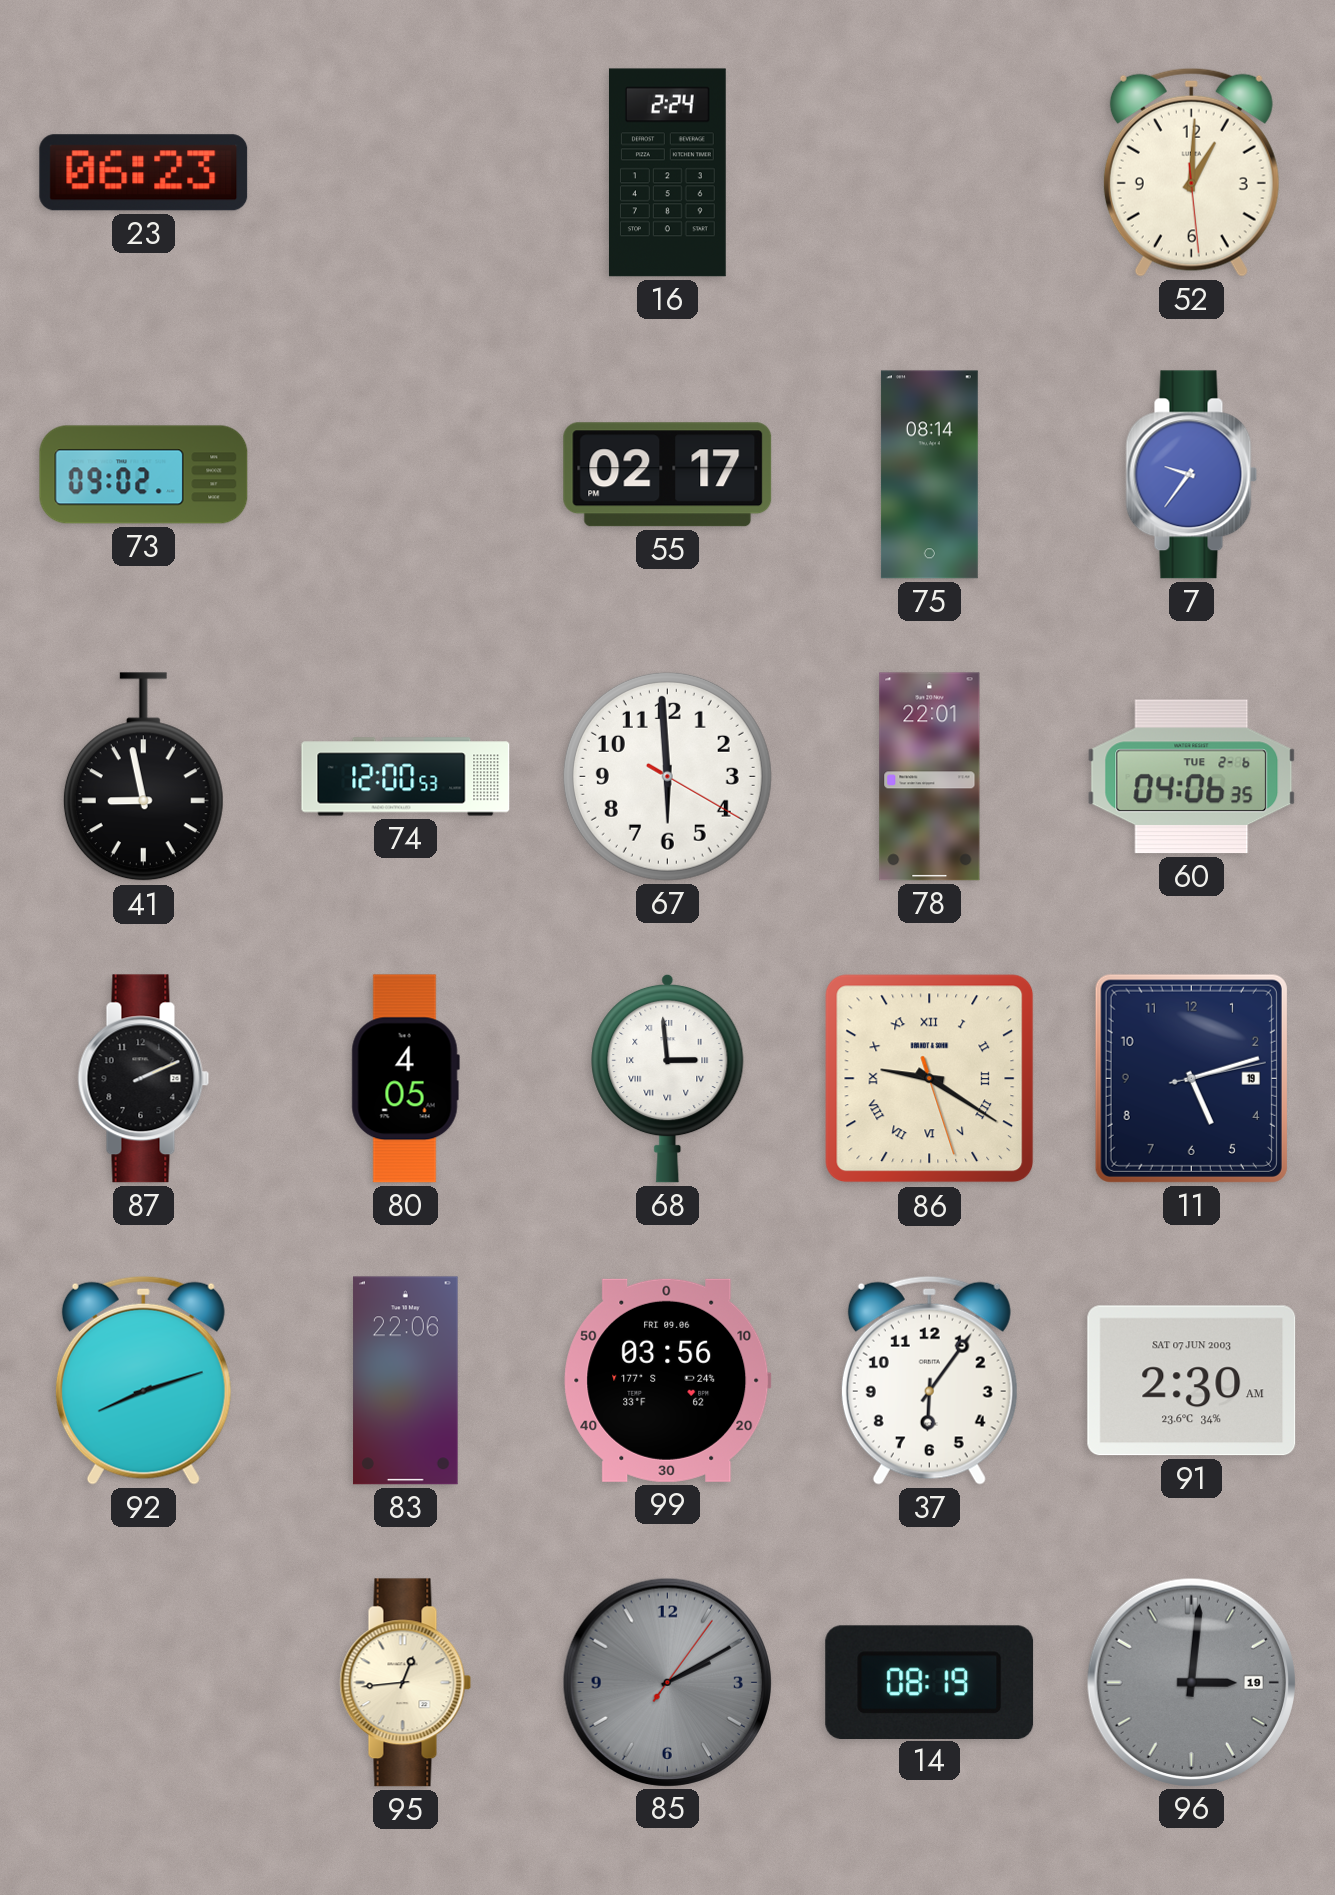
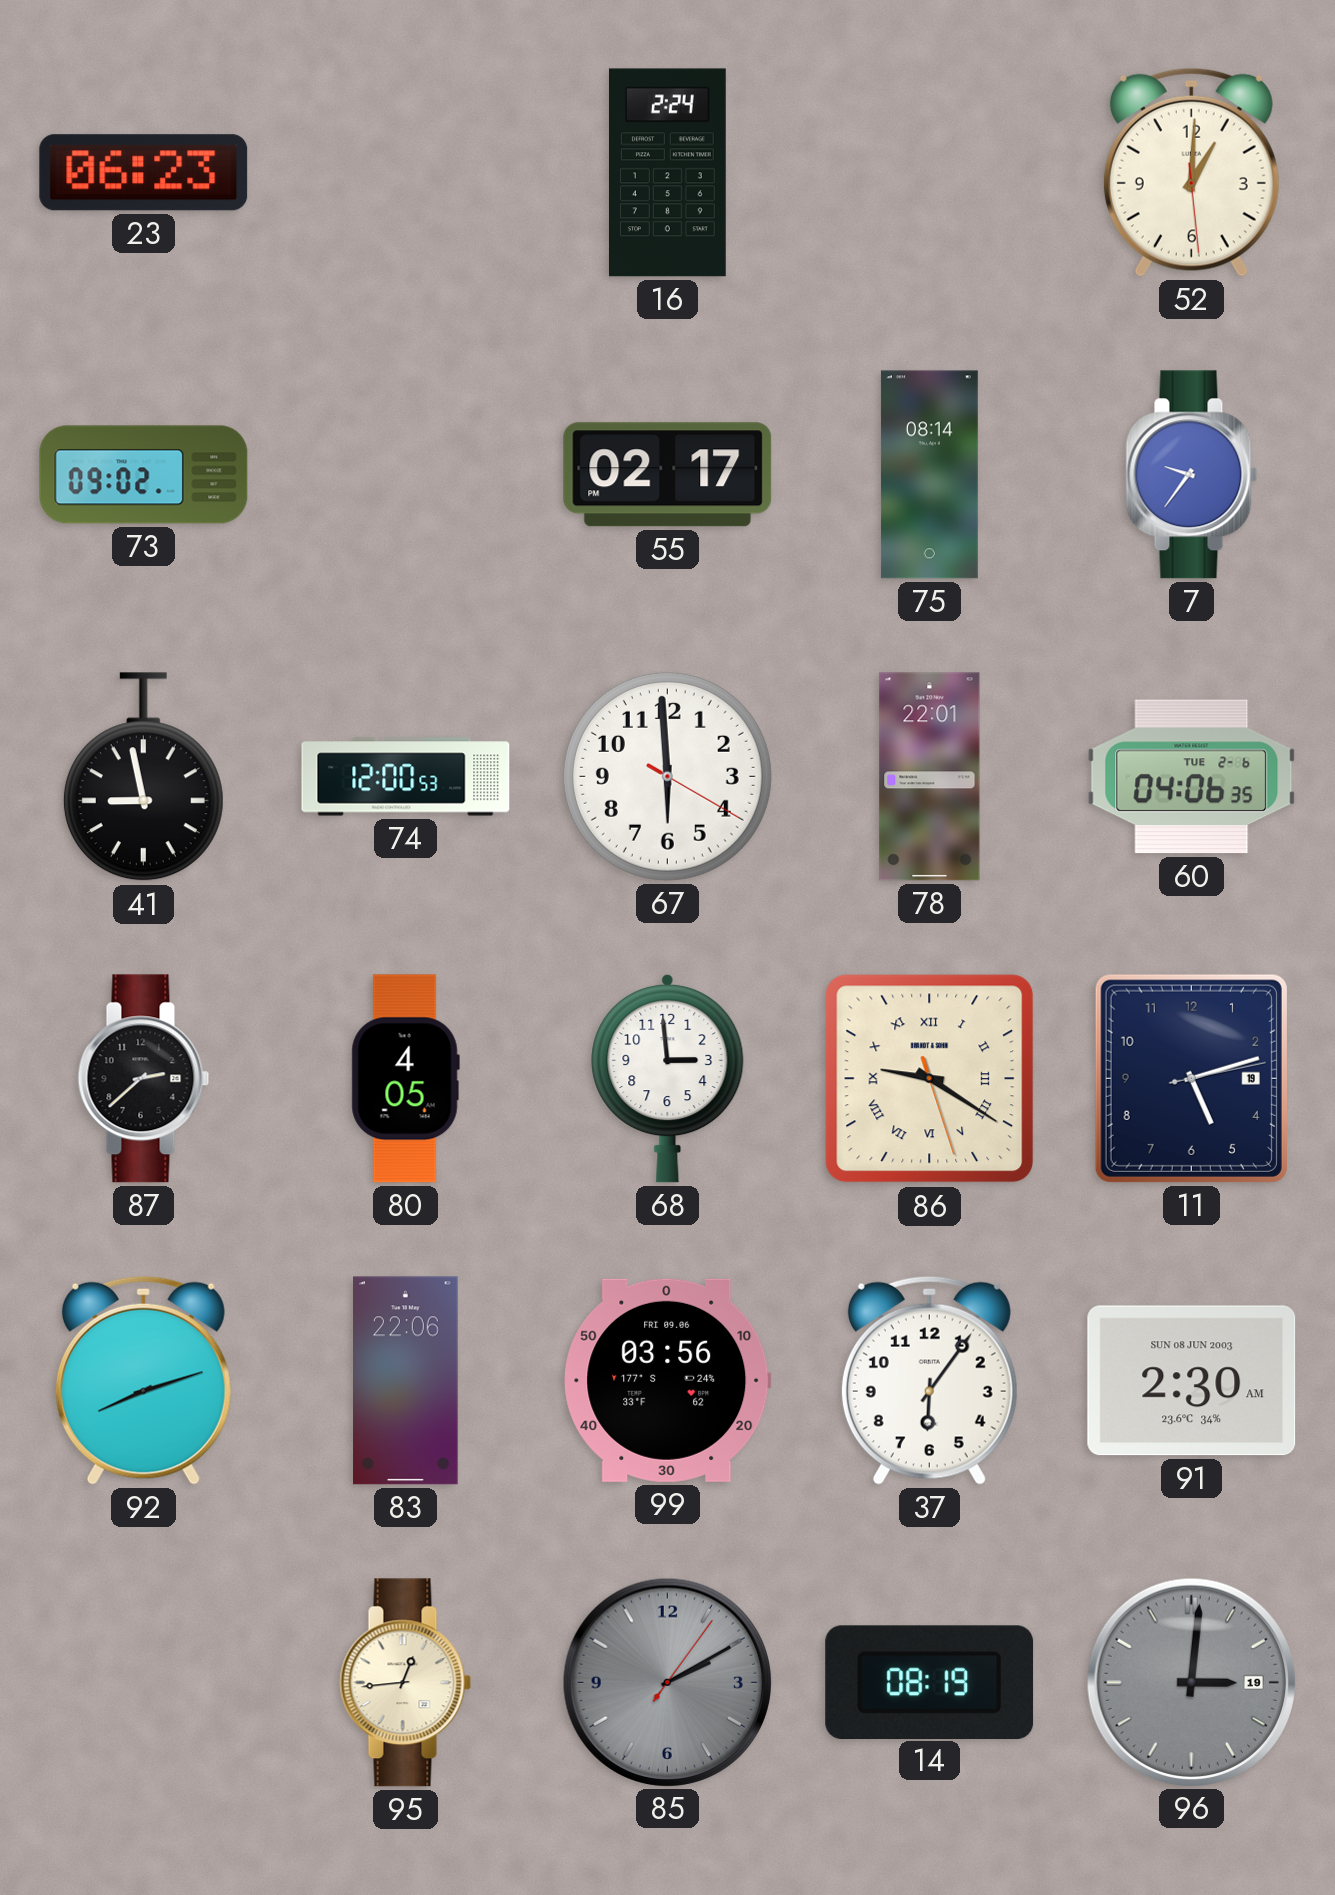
87: 2:11 -> 2:38 (144, 1079)
68 numerals: Roman -> Arabic (668, 1078)
91 date: SAT 07 JUN 2003 -> SUN 08 JUN 2003 (1192, 1381)
